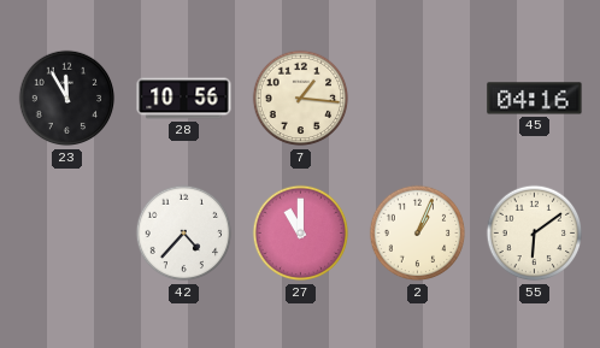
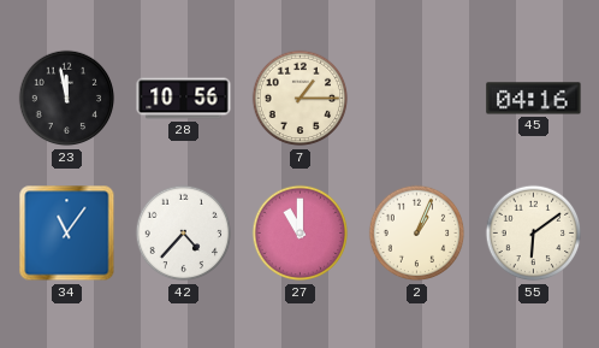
23: 11:55 -> 11:58 (67, 99)
7: 1:16 -> 1:15 (301, 99)
34: none -> 11:06 (67, 234)
